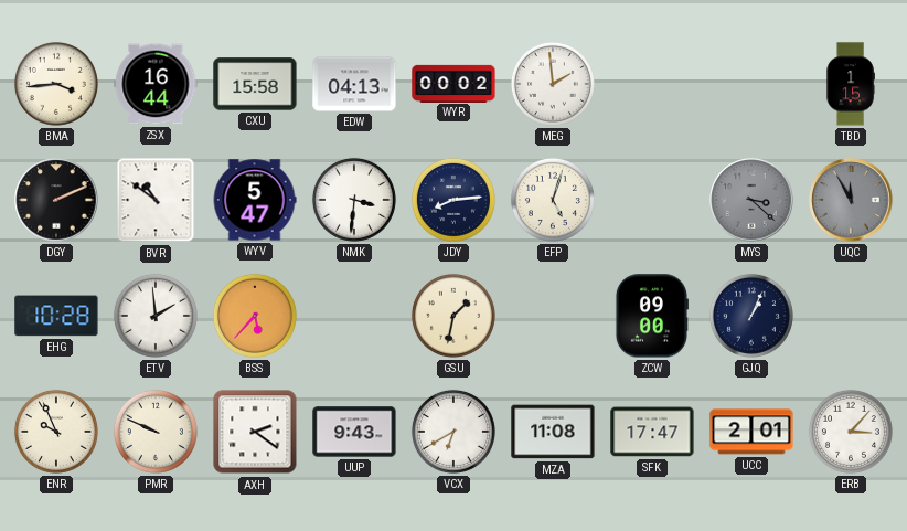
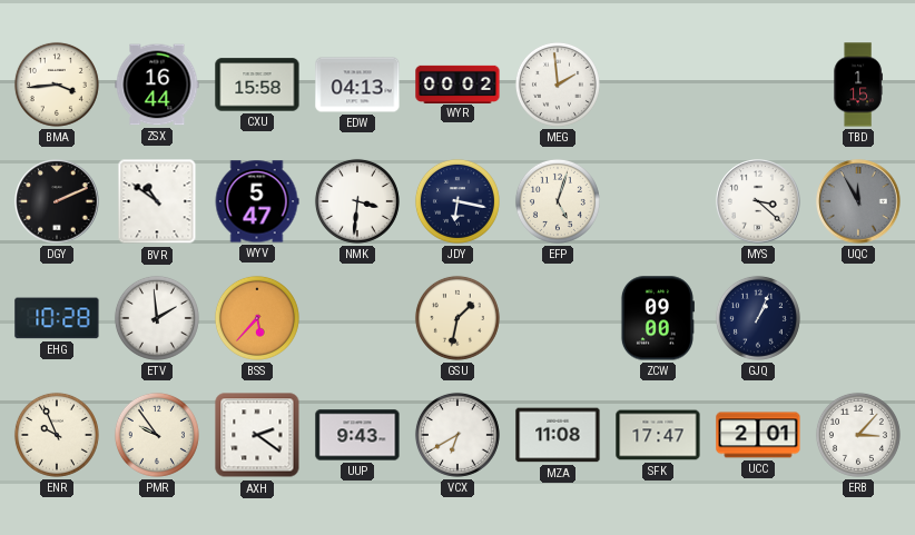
JDY: 8:14 -> 6:17 (457, 201)
MYS dial: grey -> white (758, 201)
PMR: 9:49 -> 9:54 (157, 435)
